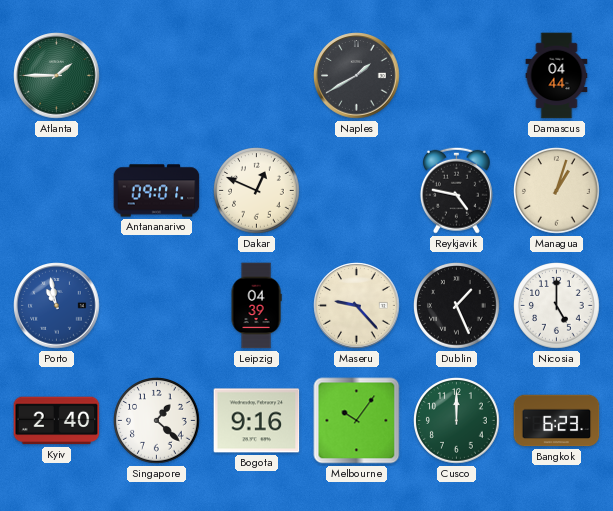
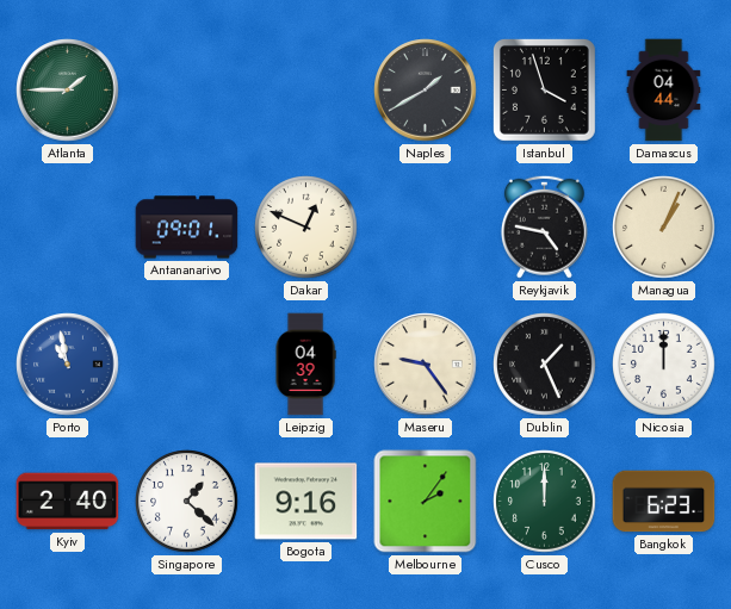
Istanbul: none -> 3:57 (544, 89)
Managua: 1:03 -> 1:04 (664, 228)
Maseru: 9:23 -> 9:24 (426, 365)
Nicosia: 5:00 -> 12:00 (664, 365)
Melbourne: 10:06 -> 2:06 (426, 502)
